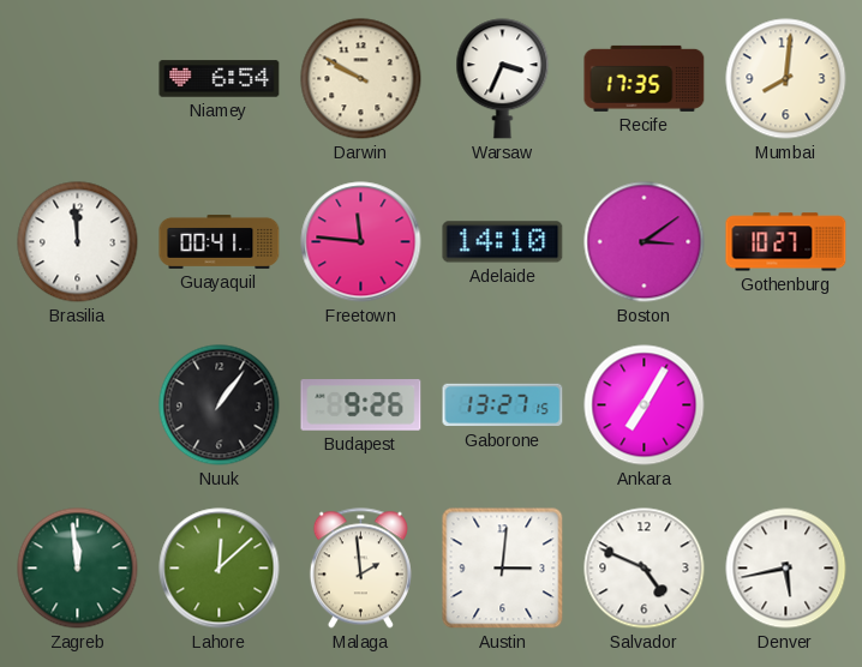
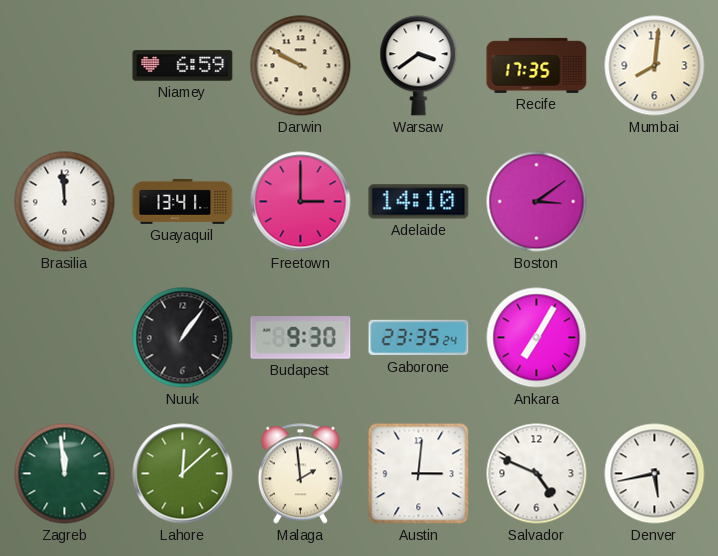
Niamey: 6:54 -> 6:59 (183, 66)
Warsaw: 3:34 -> 3:39 (419, 66)
Guayaquil: 00:41 -> 13:41 (183, 201)
Freetown: 11:46 -> 3:00 (301, 202)
Gothenburg: 10:27 -> none (786, 242)
Budapest: 9:26 -> 9:30 (301, 338)
Gaborone: 13:27 -> 23:35 (419, 338)
